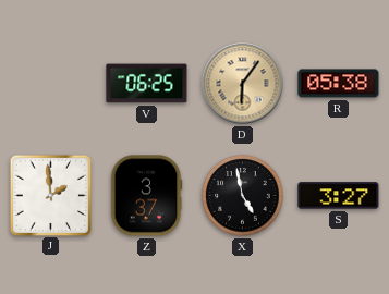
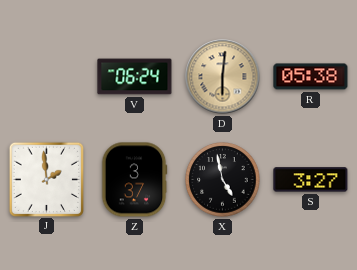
V: 06:25 -> 06:24 (135, 77)
D: 6:06 -> 6:01 (223, 77)
